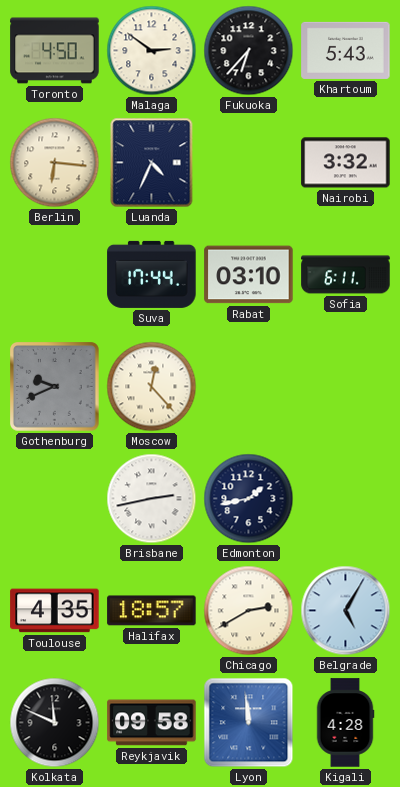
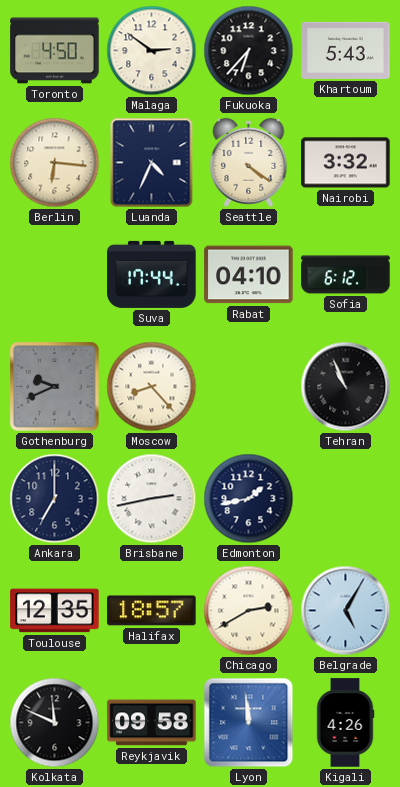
Seattle: none -> 4:21 (249, 162)
Rabat: 03:10 -> 04:10 (249, 275)
Sofia: 6:11 -> 6:12 (346, 275)
Moscow: 12:23 -> 8:23 (152, 387)
Tehran: none -> 10:56 (346, 387)
Ankara: none -> 7:00 (55, 499)
Toulouse: 4:35 -> 12:35 (55, 611)
Kigali: 4:28 -> 4:26 (345, 723)
